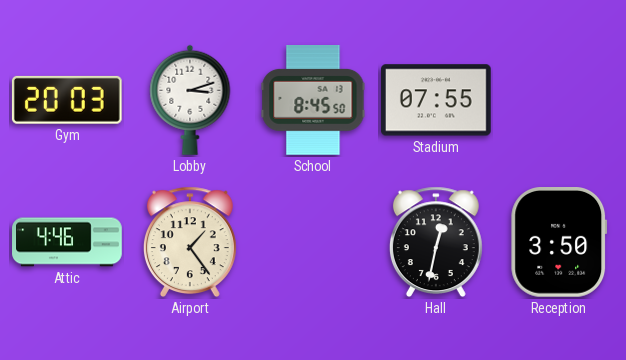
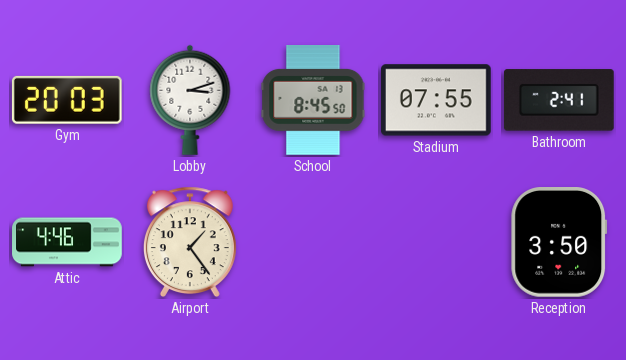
Bathroom: none -> 2:41 (559, 100)
Hall: 12:32 -> none (436, 242)
